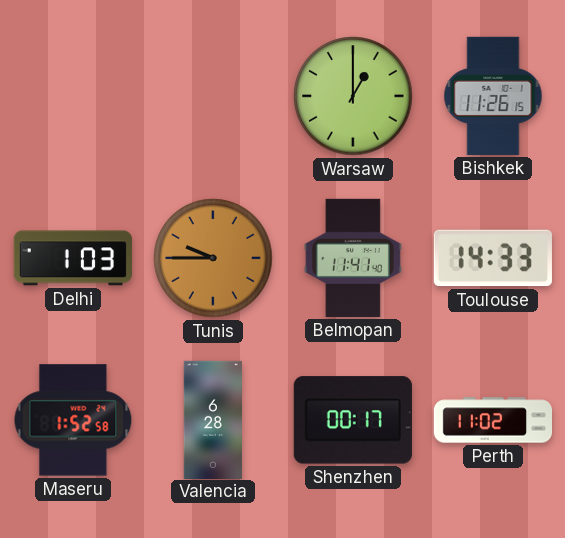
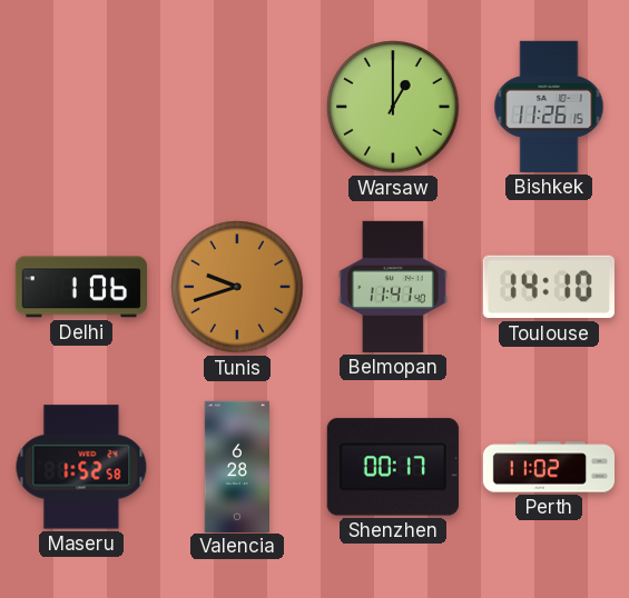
Delhi: 1:03 -> 1:06 (81, 287)
Tunis: 9:45 -> 9:42 (237, 287)
Toulouse: 14:33 -> 14:10 (549, 287)
